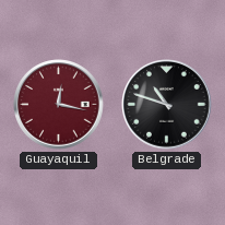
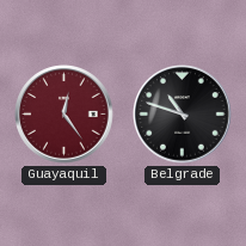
Guayaquil: 12:17 -> 12:24 (64, 115)
